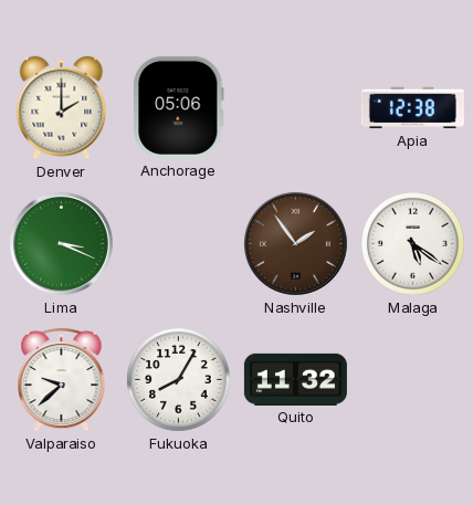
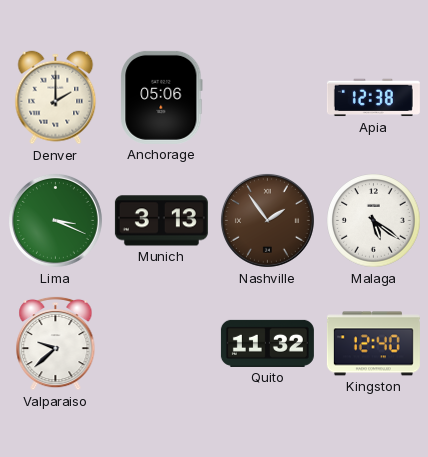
Munich: none -> 3:13 (161, 221)
Fukuoka: 8:05 -> none (179, 380)
Kingston: none -> 12:40 (373, 344)
